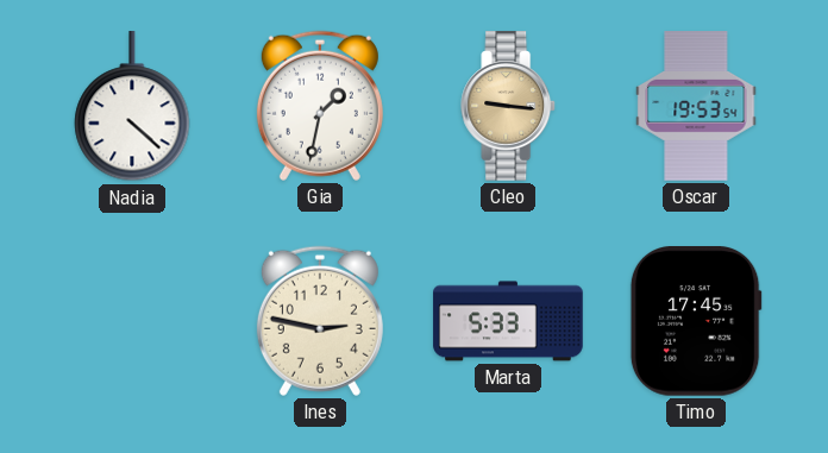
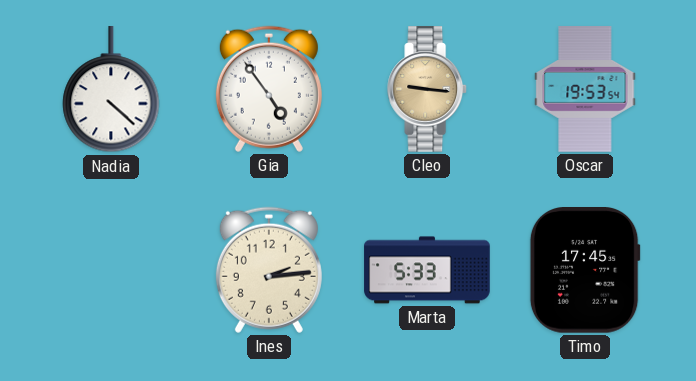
Gia: 1:32 -> 4:54 (269, 89)
Ines: 2:47 -> 2:14 (269, 270)
